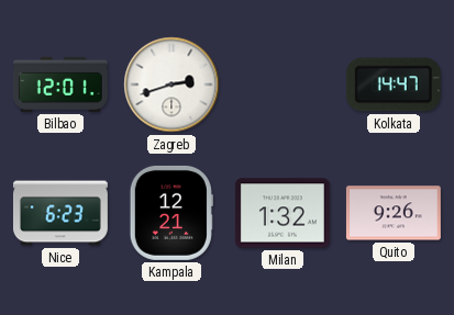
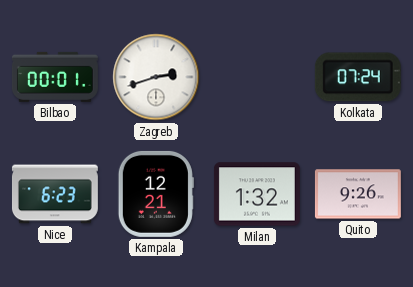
Bilbao: 12:01 -> 00:01 (55, 77)
Kolkata: 14:47 -> 07:24 (358, 77)
